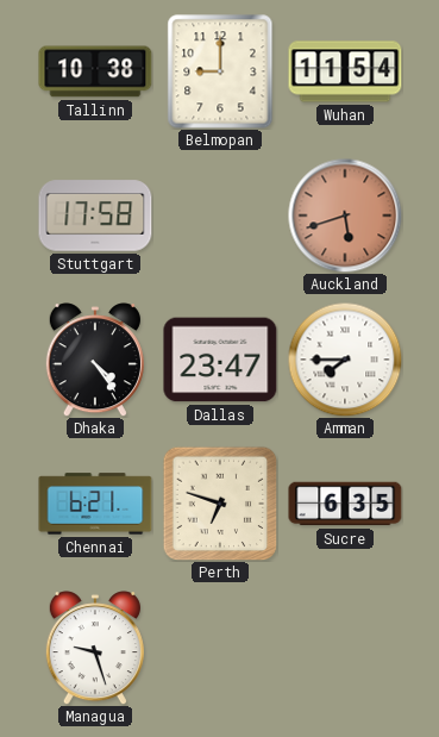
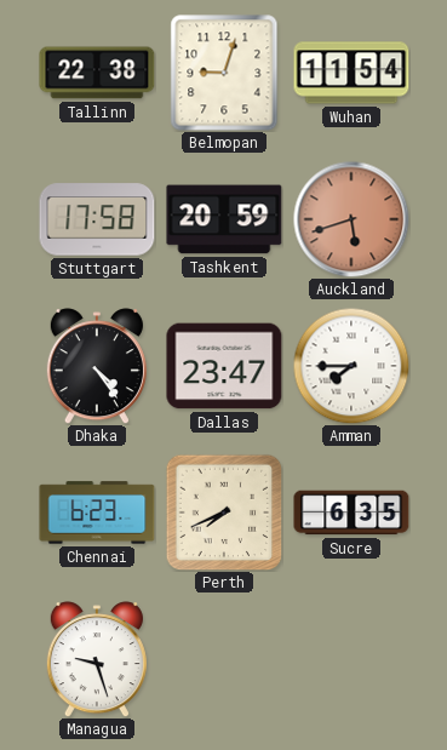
Tallinn: 10:38 -> 22:38 (97, 73)
Belmopan: 9:00 -> 9:03 (224, 73)
Tashkent: none -> 20:59 (224, 219)
Chennai: 6:21 -> 6:23 (97, 513)
Perth: 6:48 -> 7:41 (224, 513)
